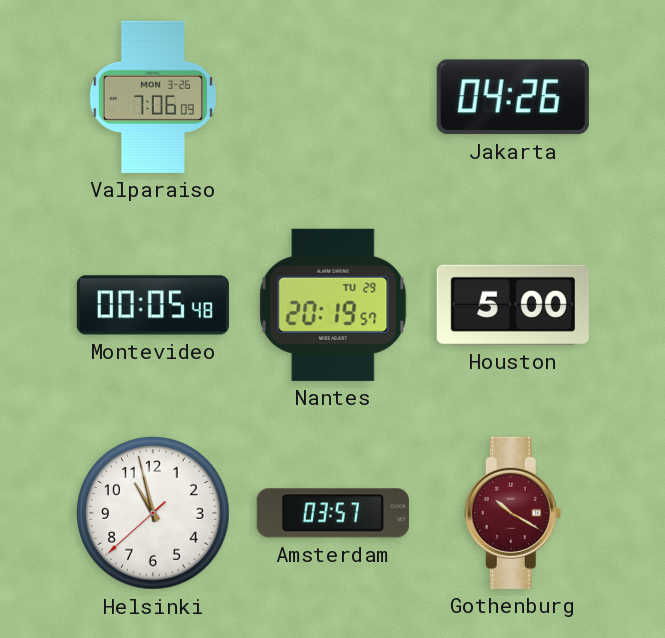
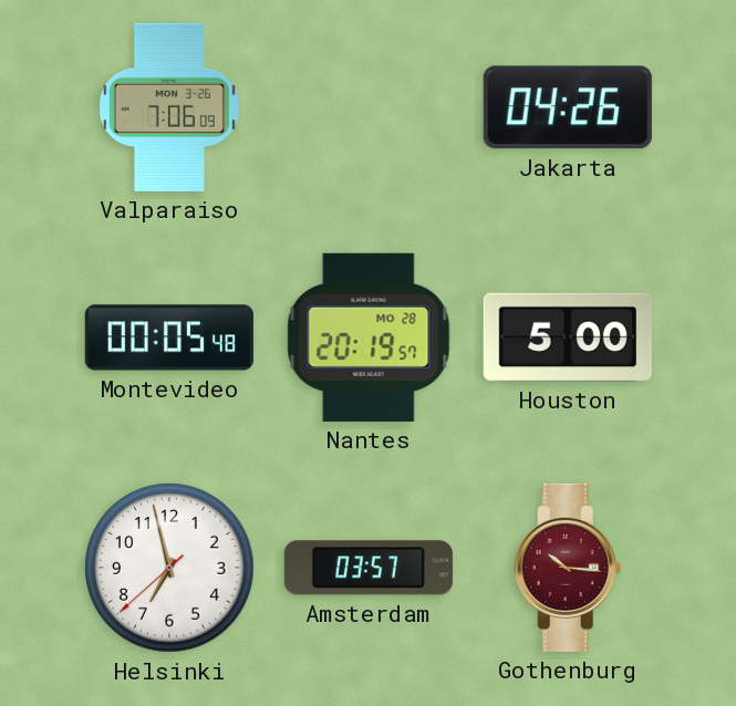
Nantes date: TU 29 -> MO 28 (369, 338)
Helsinki: 10:57 -> 6:57 (170, 569)
Gothenburg: 10:20 -> 10:16 (568, 568)
